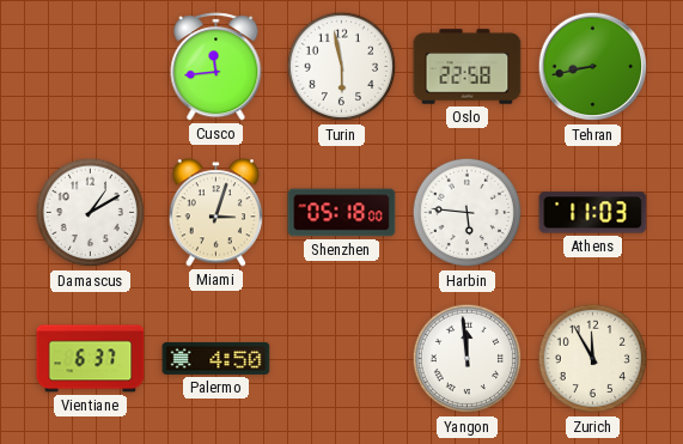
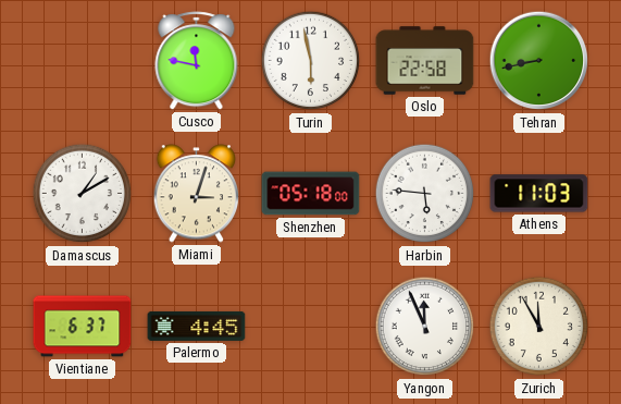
Cusco: 11:44 -> 11:47 (197, 61)
Palermo: 4:50 -> 4:45 (197, 326)
Yangon: 11:59 -> 11:56 (425, 327)
